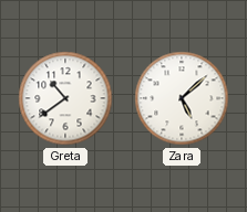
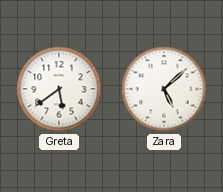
Greta: 10:39 -> 5:39 (59, 89)
